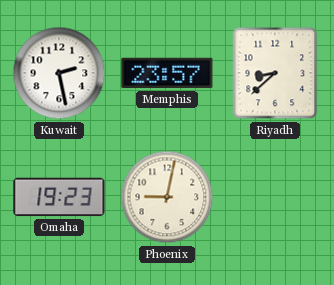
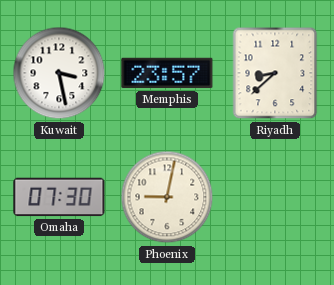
Kuwait: 2:28 -> 3:28 (59, 73)
Omaha: 19:23 -> 07:30 (59, 197)
